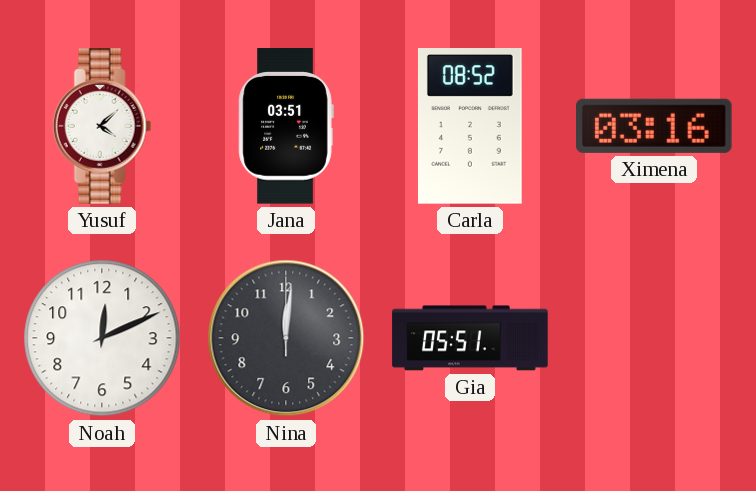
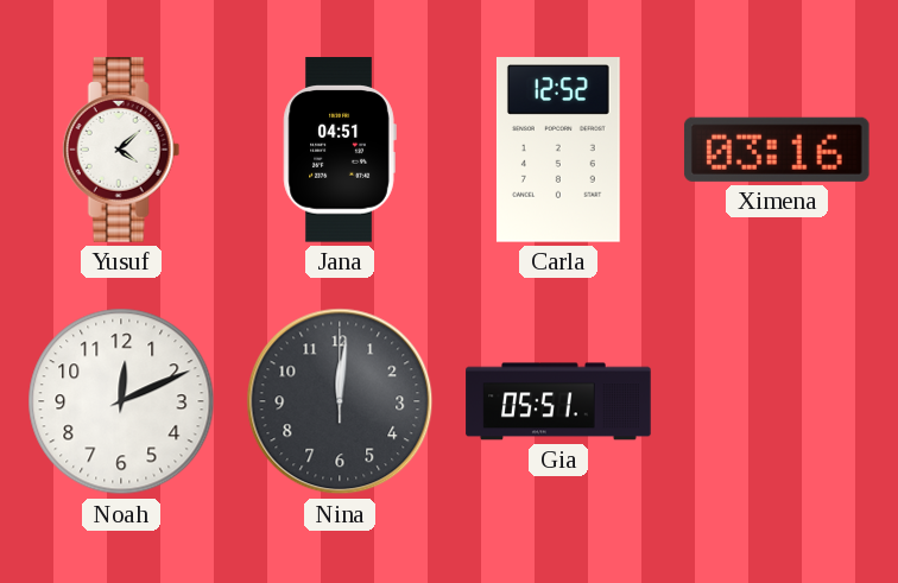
Jana: 03:51 -> 04:51 (340, 150)
Carla: 08:52 -> 12:52 (558, 150)
